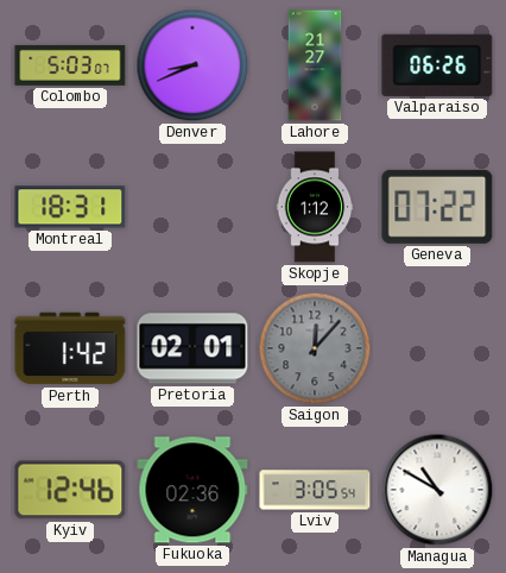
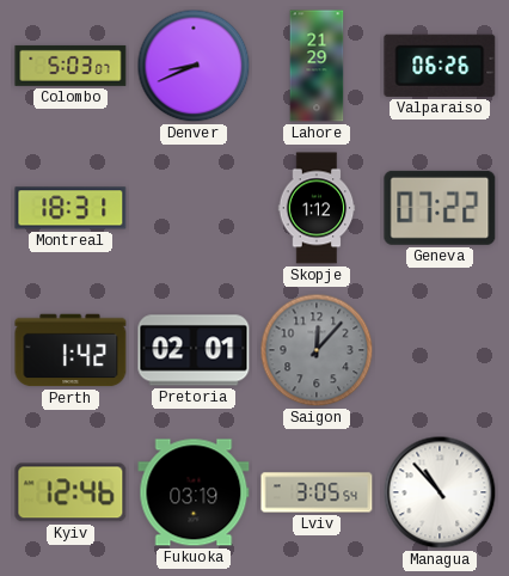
Lahore: 21:27 -> 21:29 (317, 66)
Fukuoka: 02:36 -> 03:19 (194, 492)
Managua: 10:50 -> 10:53 (440, 492)
